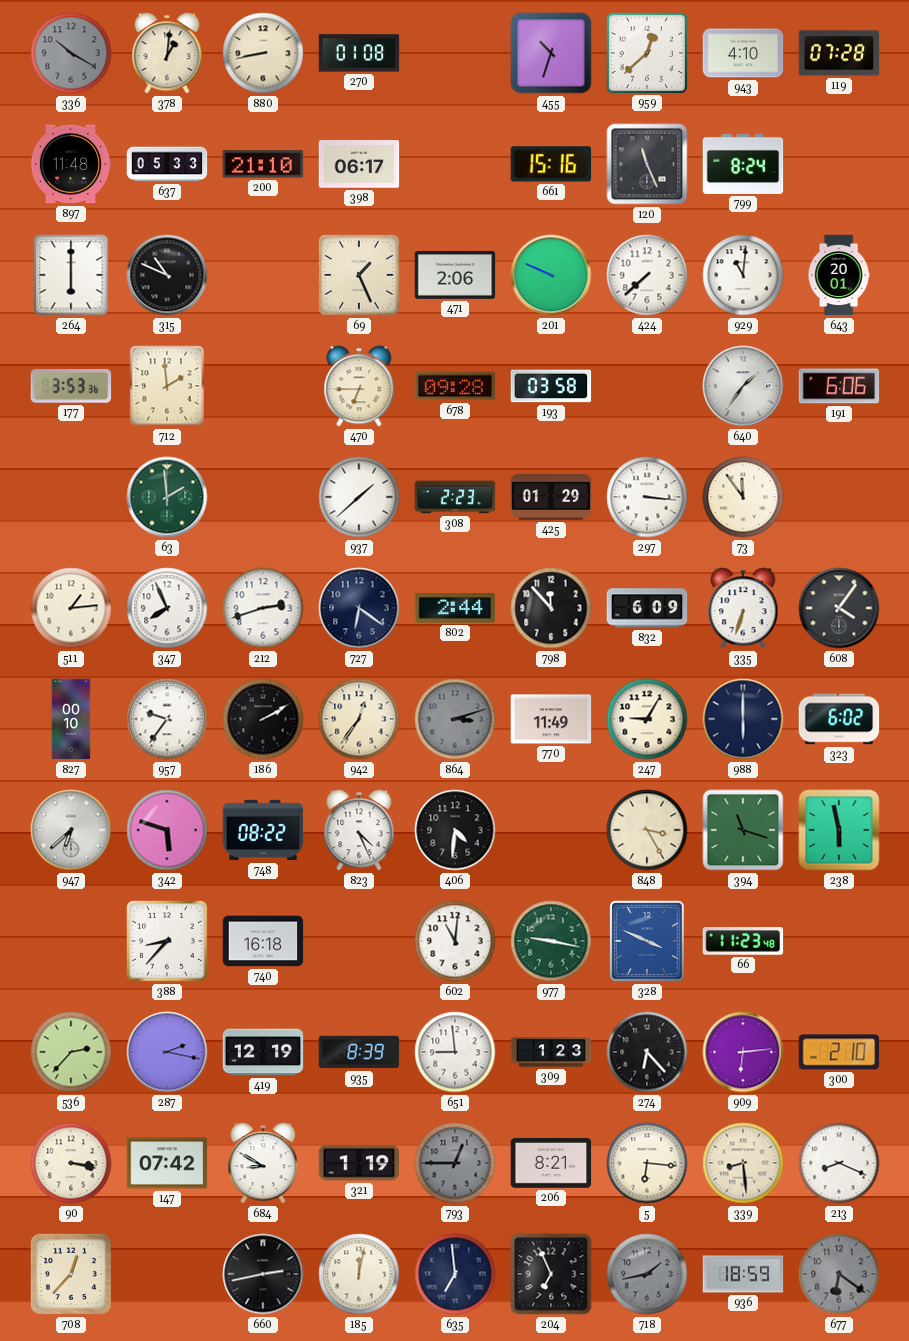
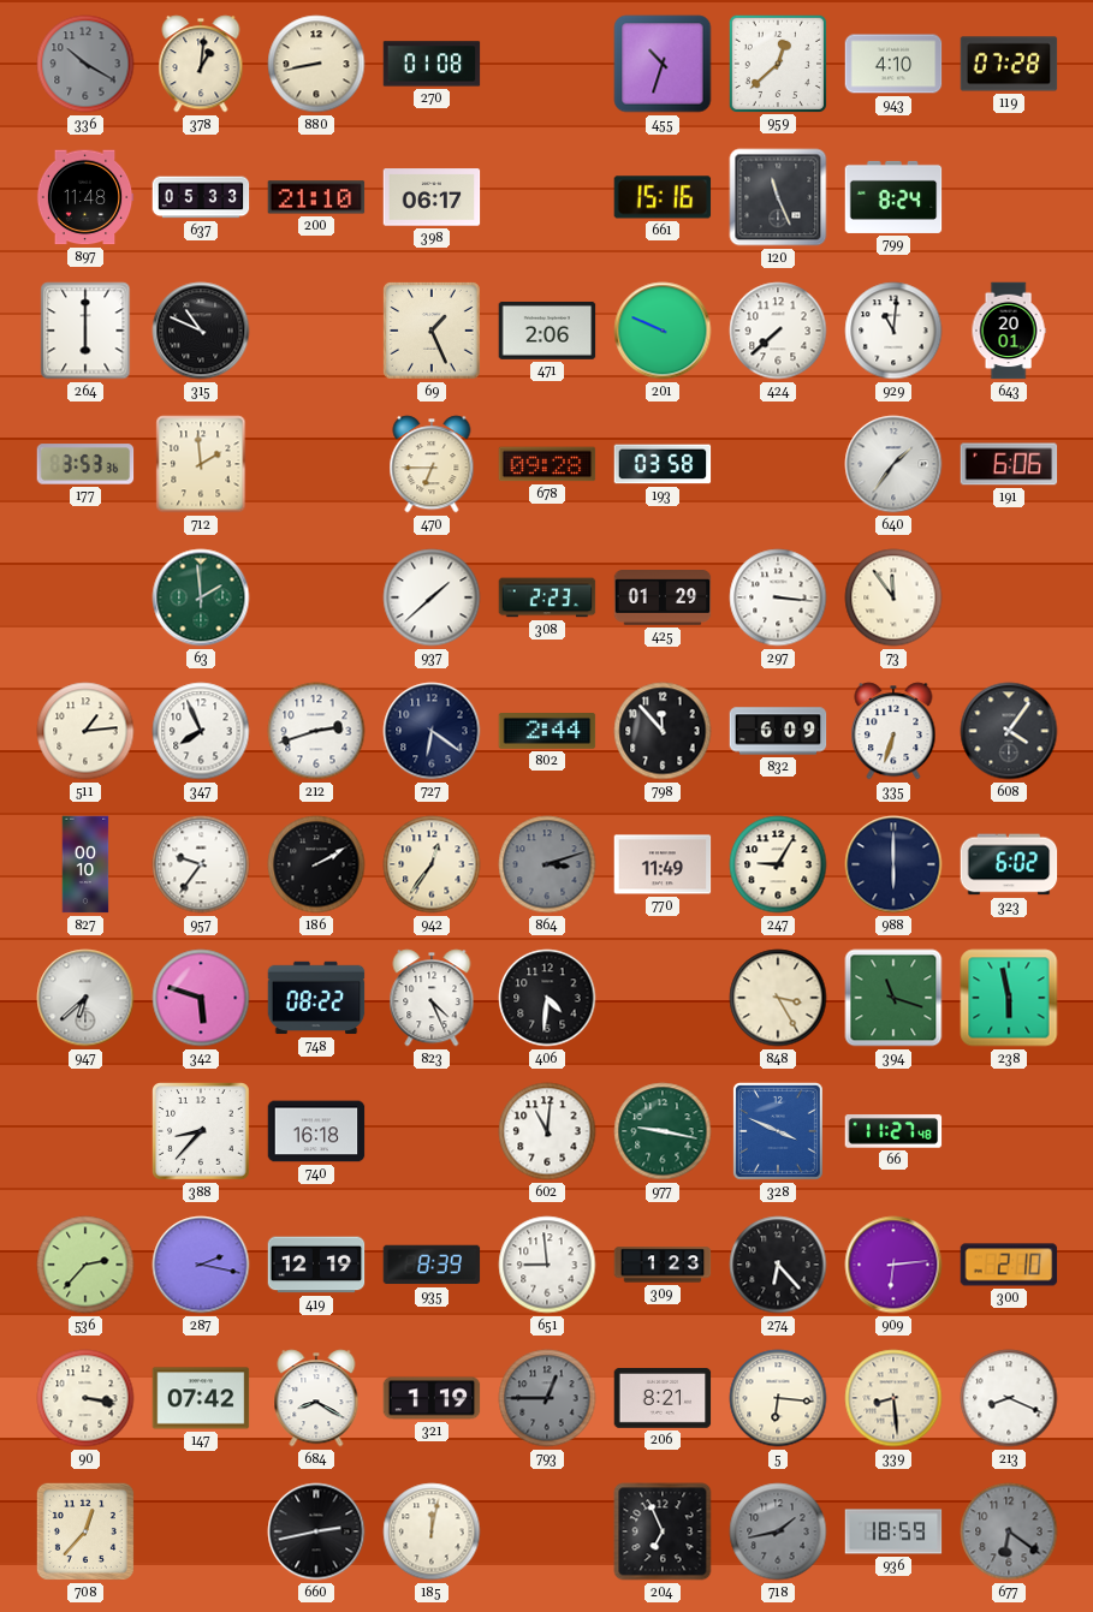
66: 11:23 -> 11:27 (893, 1131)
684: 8:50 -> 8:20 (316, 1398)
635: 6:59 -> none (455, 1274)
